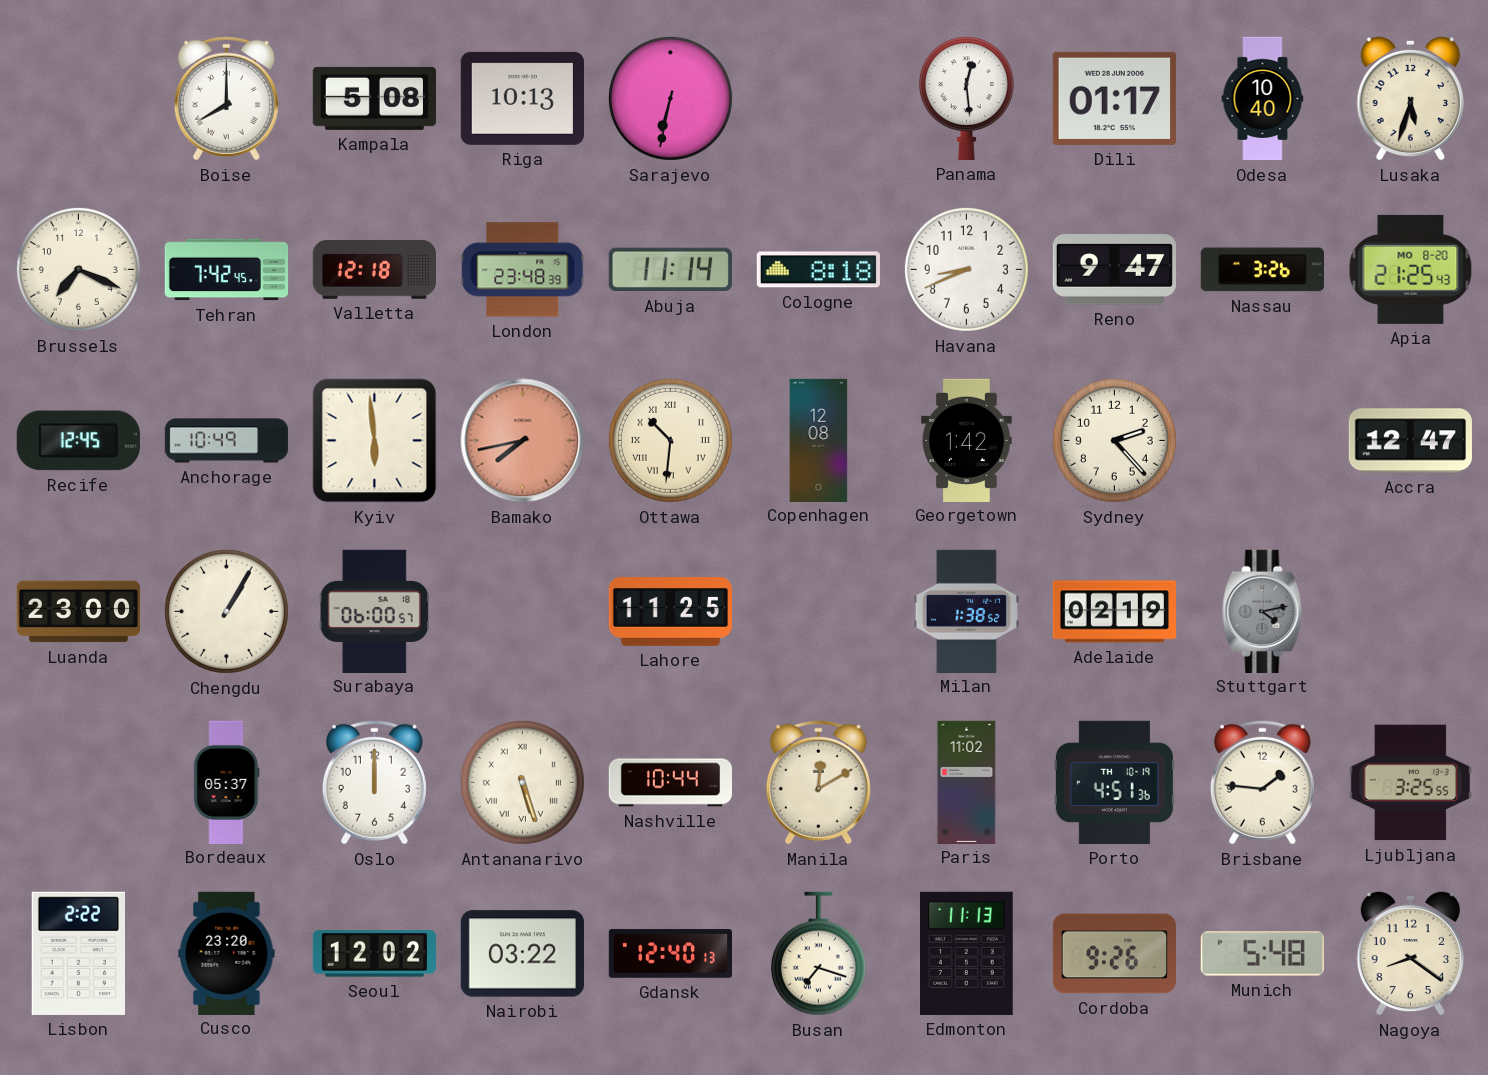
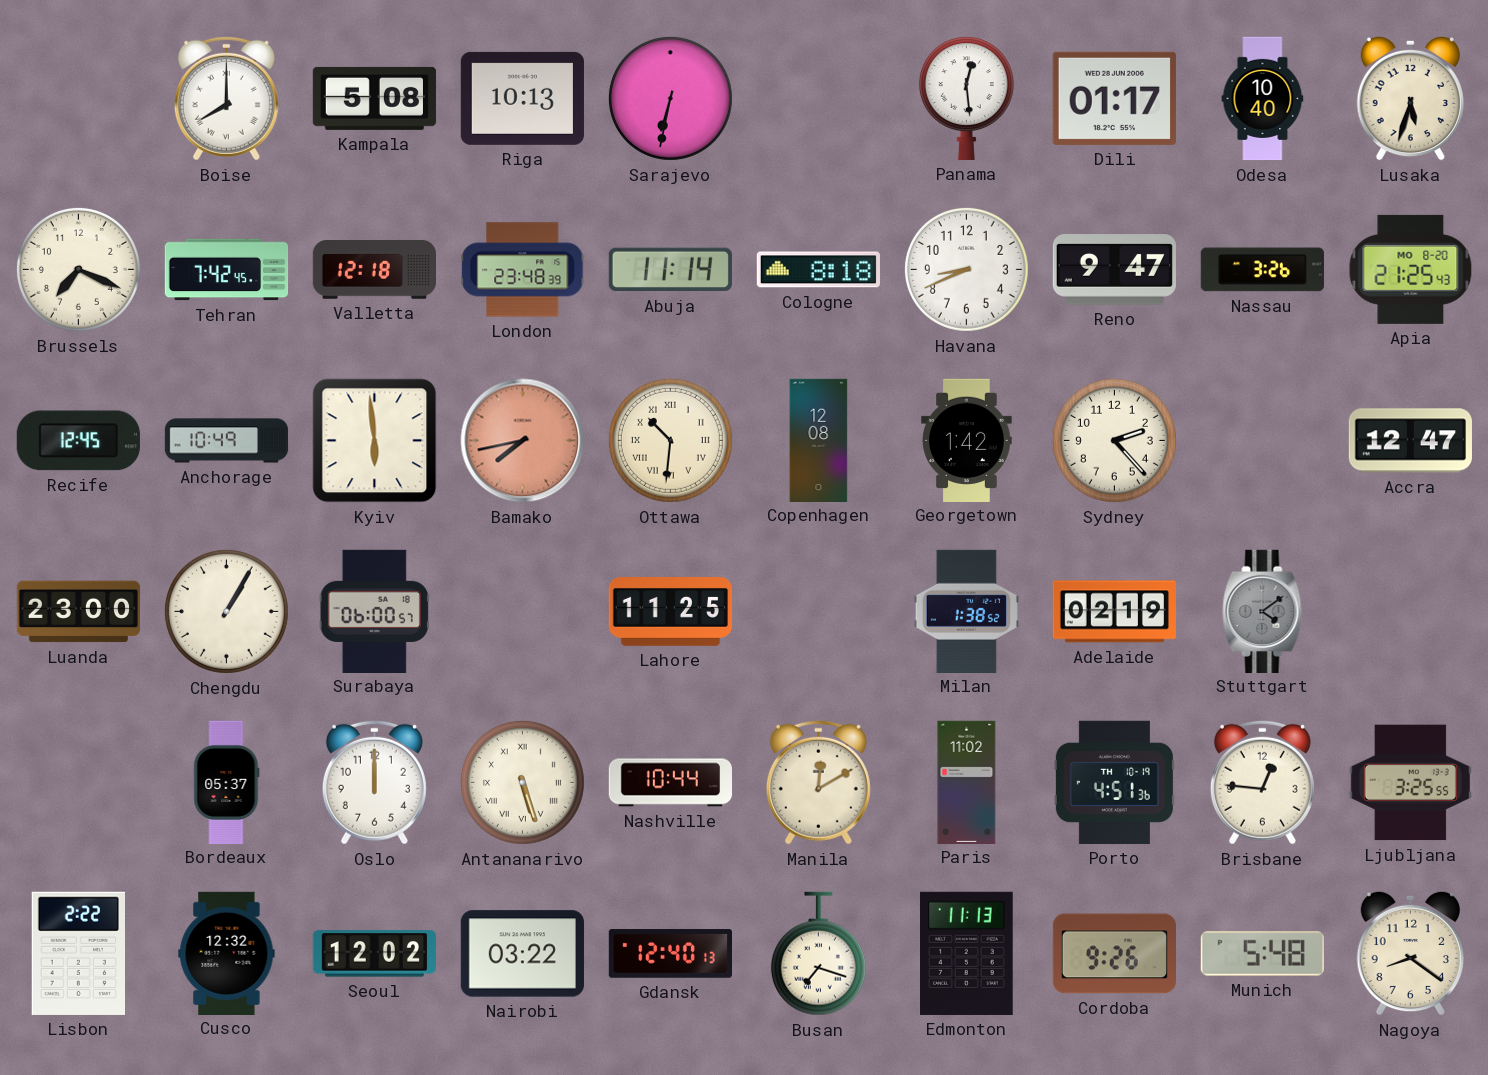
Stuttgart: 4:13 -> 4:09 (1263, 611)
Brisbane: 1:46 -> 12:46 (1262, 782)
Cusco: 23:20 -> 12:32 (227, 953)
